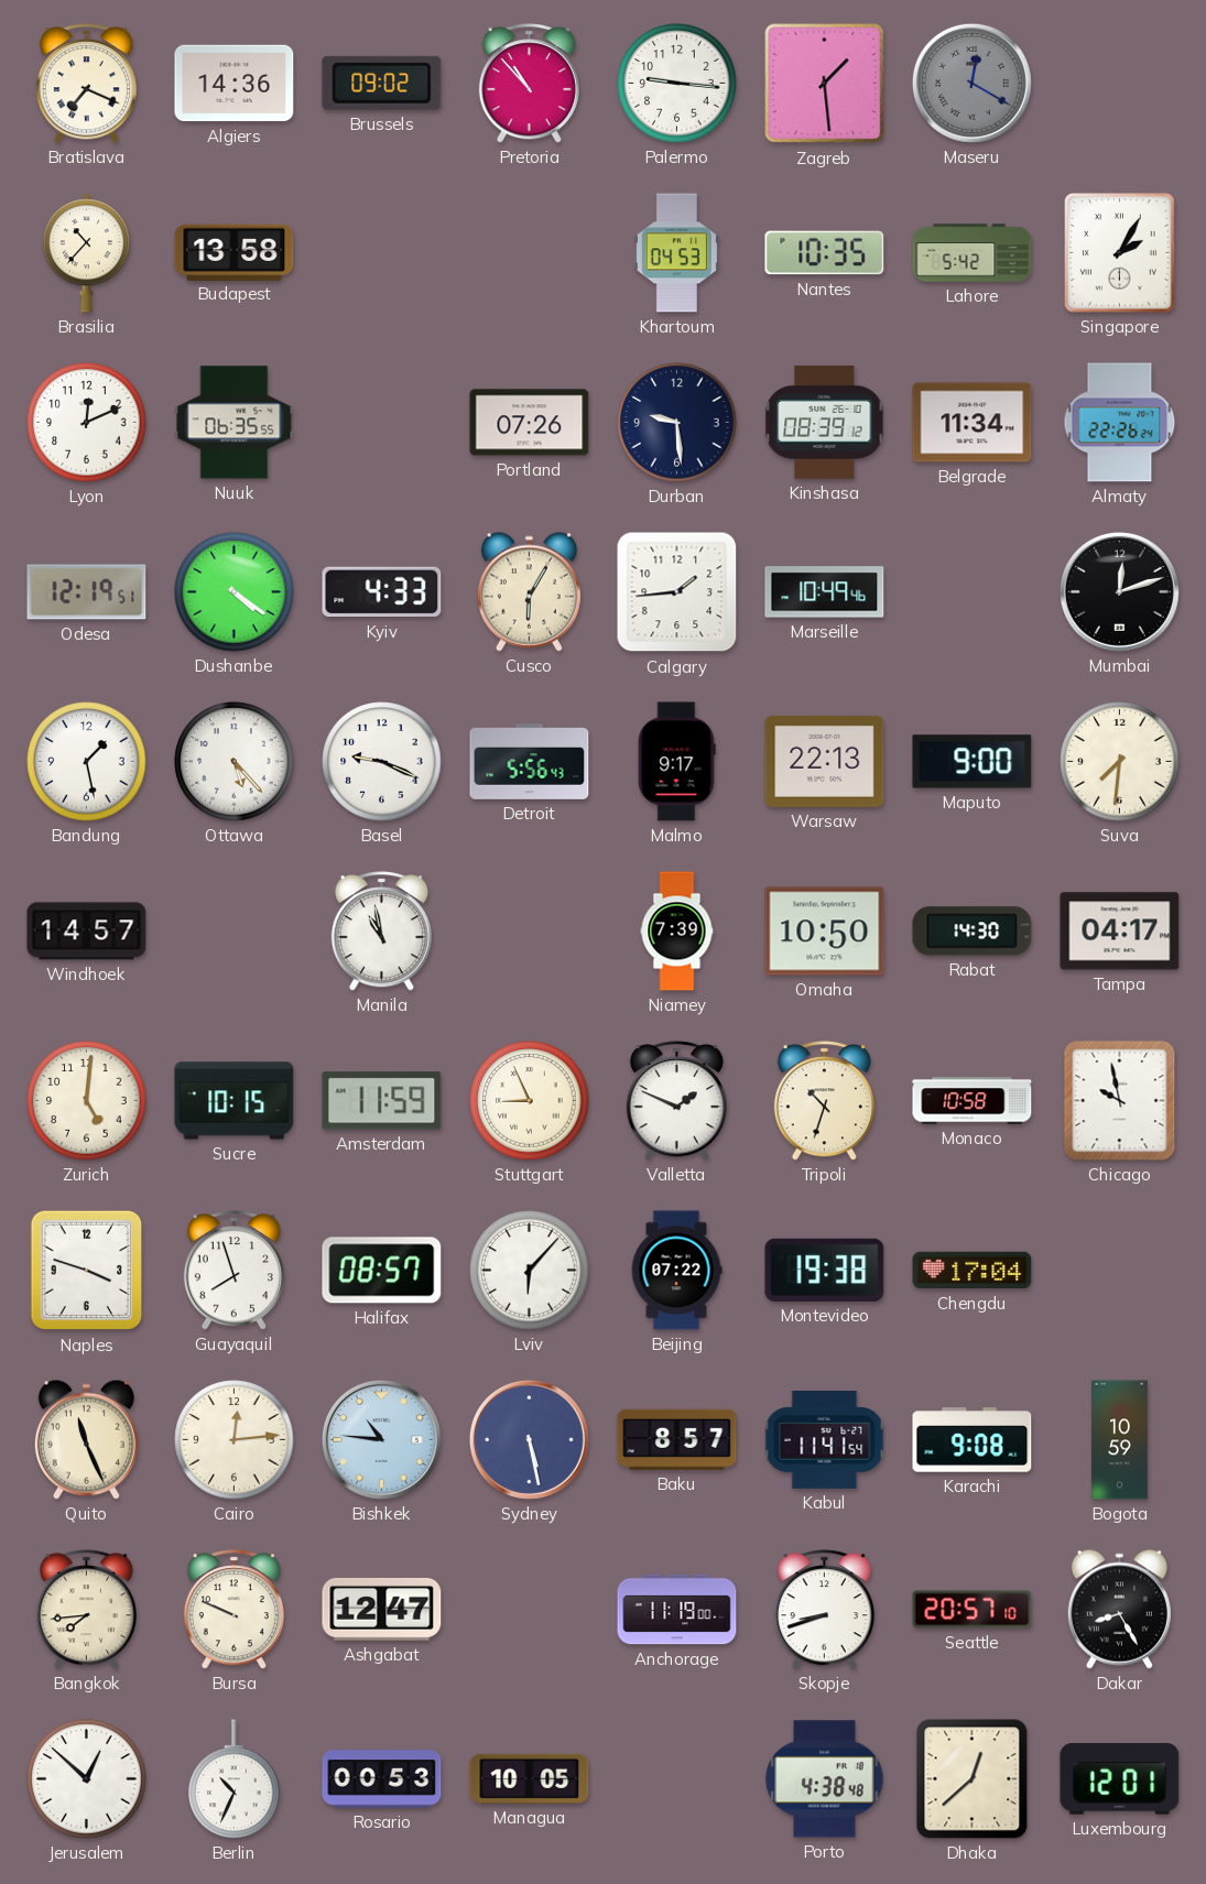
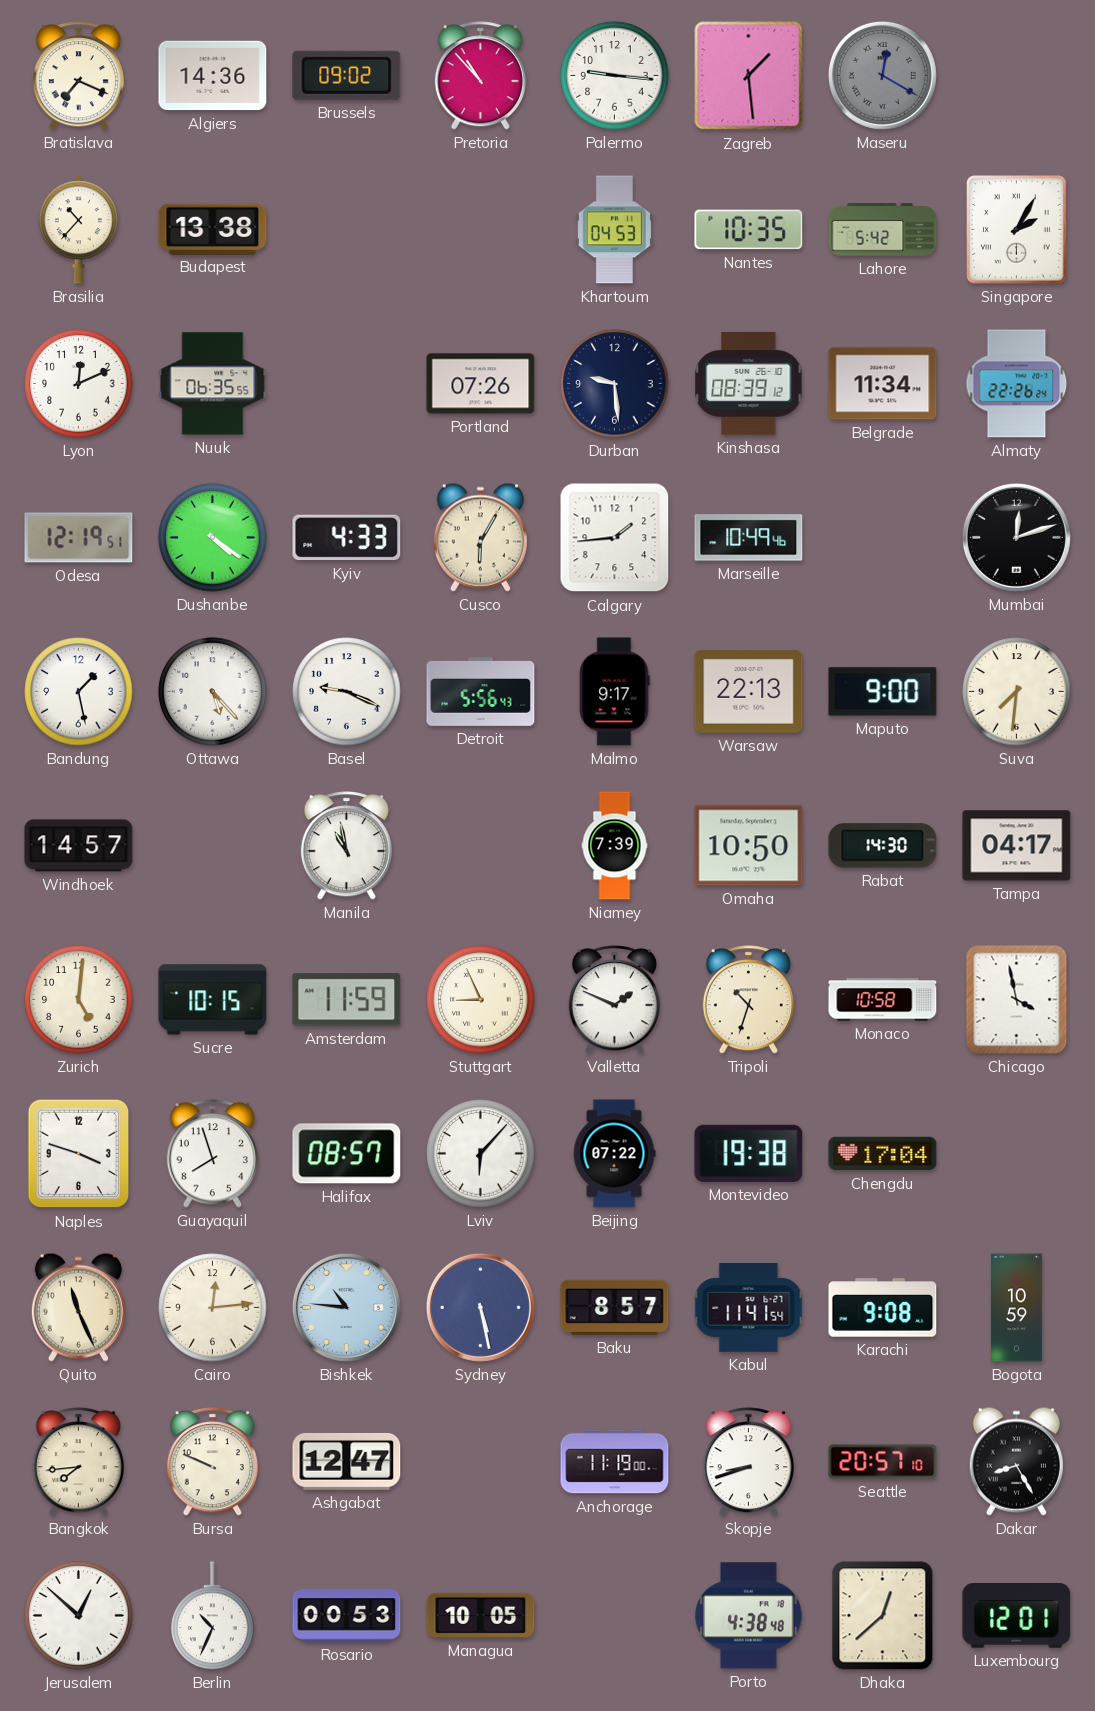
Budapest: 13:58 -> 13:38 (213, 229)
Chicago: 9:58 -> 3:58 (1017, 1000)
